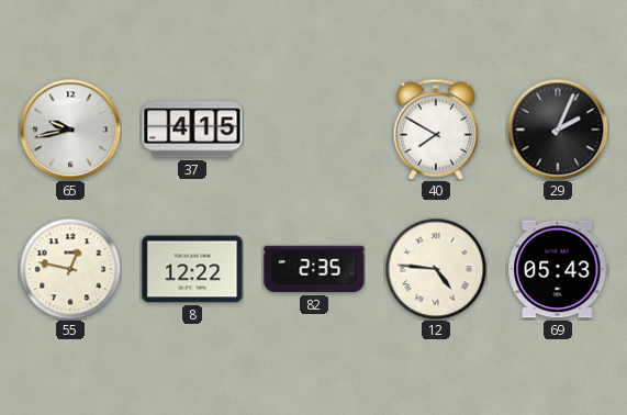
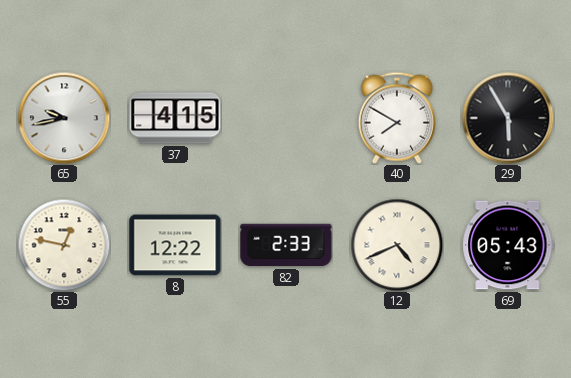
29: 2:04 -> 5:55 (508, 118)
82: 2:35 -> 2:33 (286, 245)
12: 4:46 -> 4:41 (397, 245)
